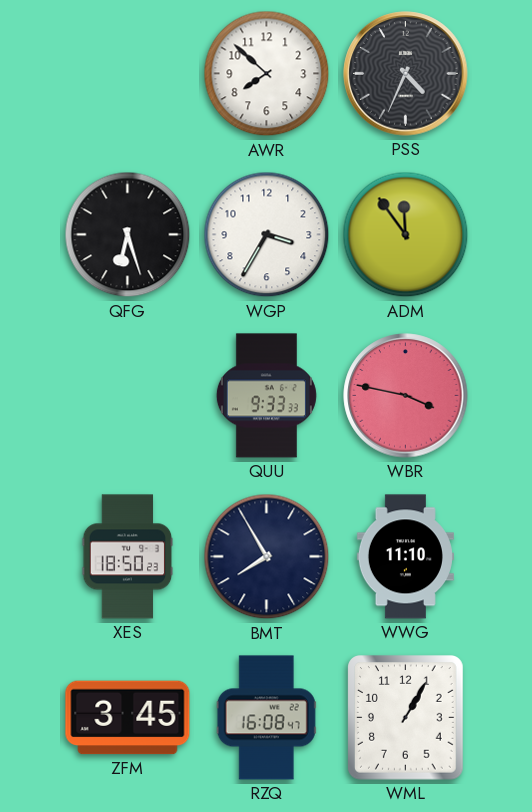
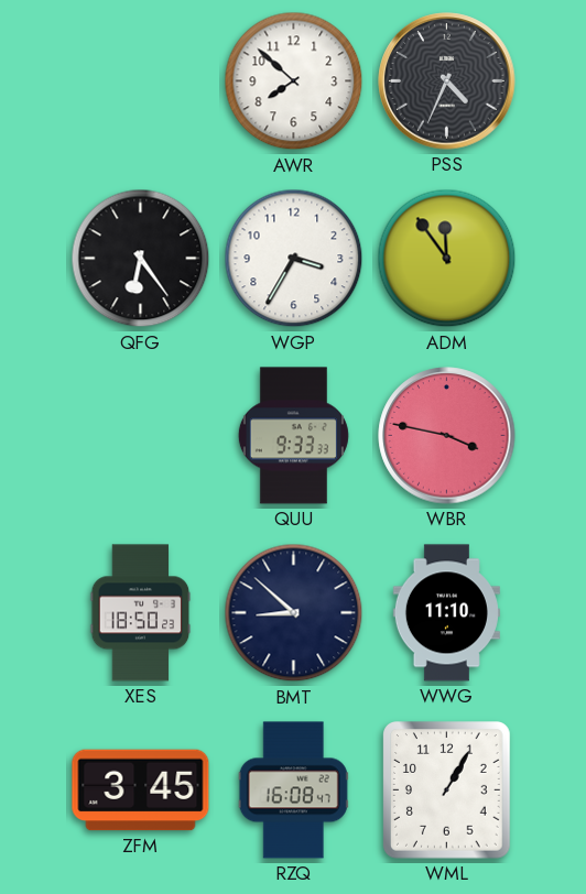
QFG: 6:27 -> 6:24 (141, 259)
BMT: 7:55 -> 8:52 (294, 613)
